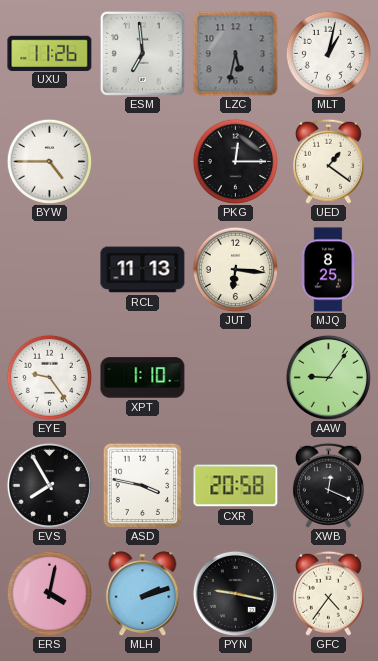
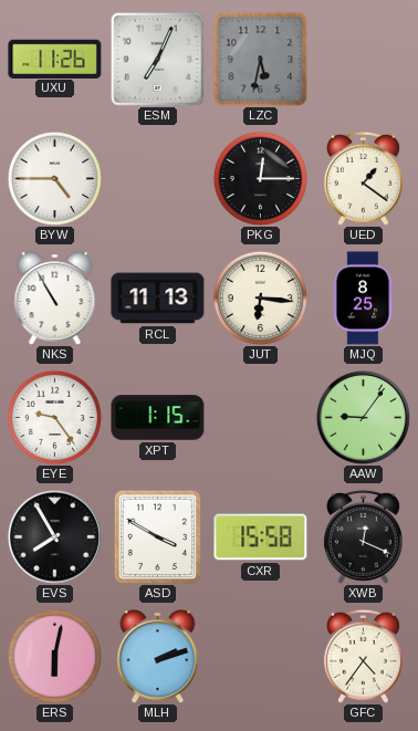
ESM: 6:59 -> 7:04 (157, 59)
MLT: 1:02 -> none (328, 53)
NKS: none -> 10:55 (55, 299)
XPT: 1:10 -> 1:15 (158, 418)
ASD: 3:47 -> 3:50 (158, 536)
CXR: 20:58 -> 15:58 (261, 537)
ERS: 4:02 -> 6:02 (54, 656)
PYN: 9:17 -> none (235, 593)
